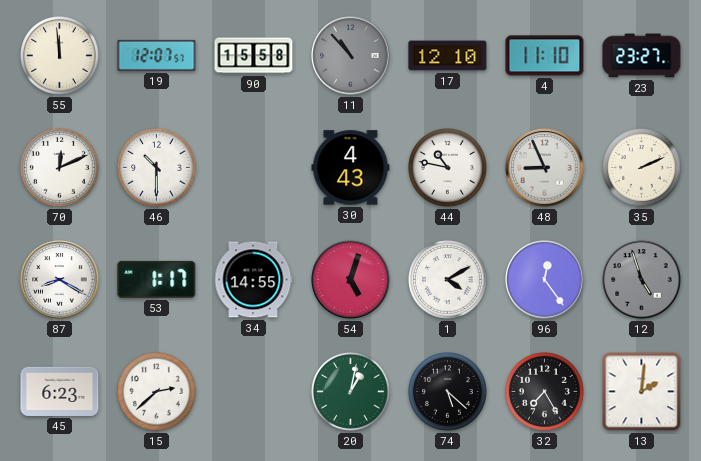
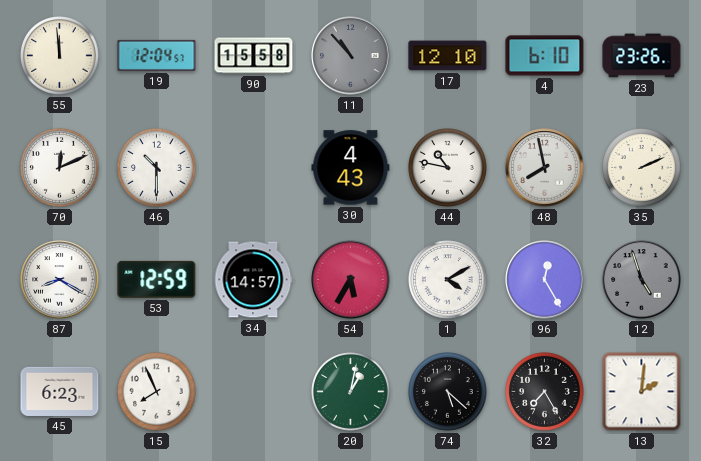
19: 12:07 -> 12:04 (157, 55)
4: 11:10 -> 6:10 (545, 56)
23: 23:27 -> 23:26 (642, 56)
48: 8:56 -> 7:58 (545, 168)
53: 1:17 -> 12:59 (157, 279)
34: 14:55 -> 14:57 (253, 280)
54: 5:03 -> 5:35 (351, 280)
96: 12:24 -> 12:25 (545, 280)
15: 2:38 -> 7:56 (157, 392)
